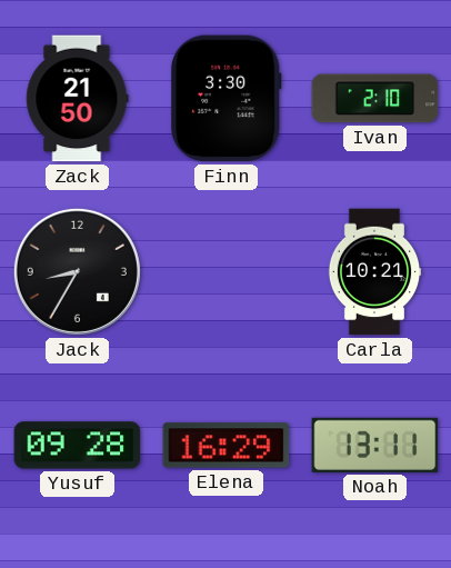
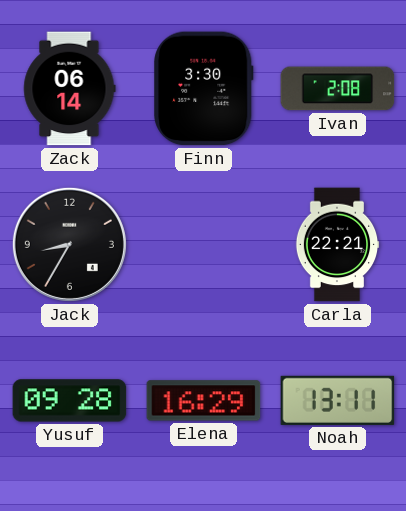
Zack: 21:50 -> 06:14 (70, 89)
Ivan: 2:10 -> 2:08 (338, 89)
Carla: 10:21 -> 22:21 (337, 245)
